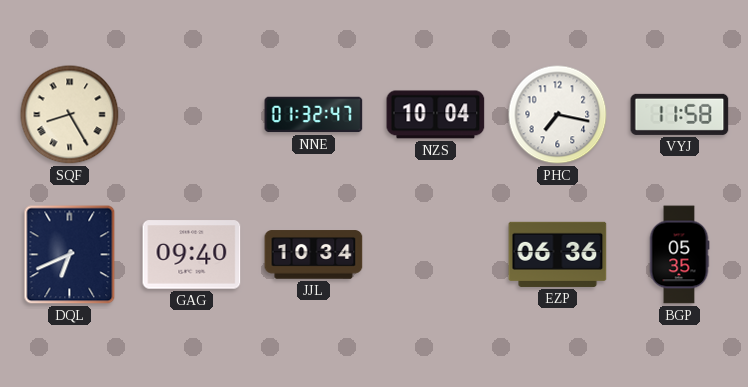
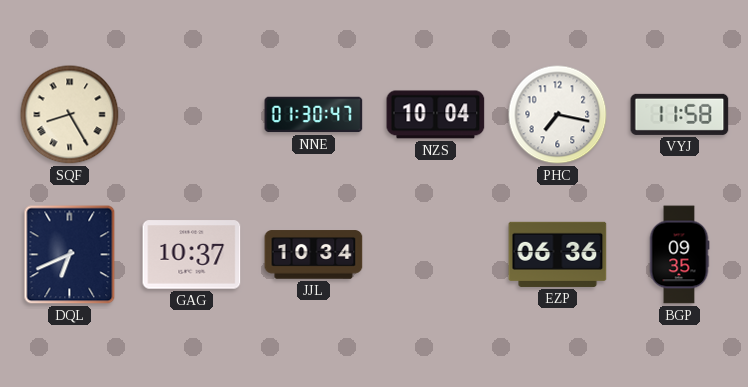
NNE: 01:32 -> 01:30 (314, 115)
GAG: 09:40 -> 10:37 (192, 255)
BGP: 05:35 -> 09:35 (679, 255)
